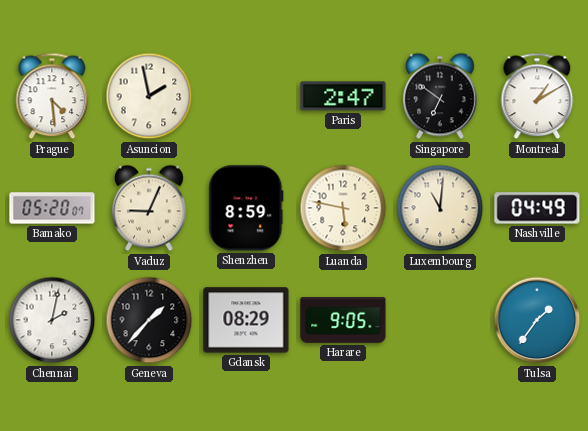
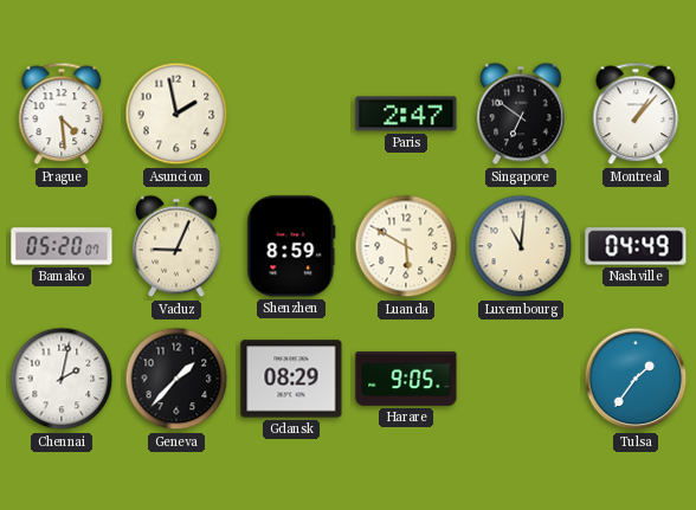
Montreal: 1:10 -> 1:07 (636, 114)
Luanda: 5:47 -> 5:50 (406, 246)
